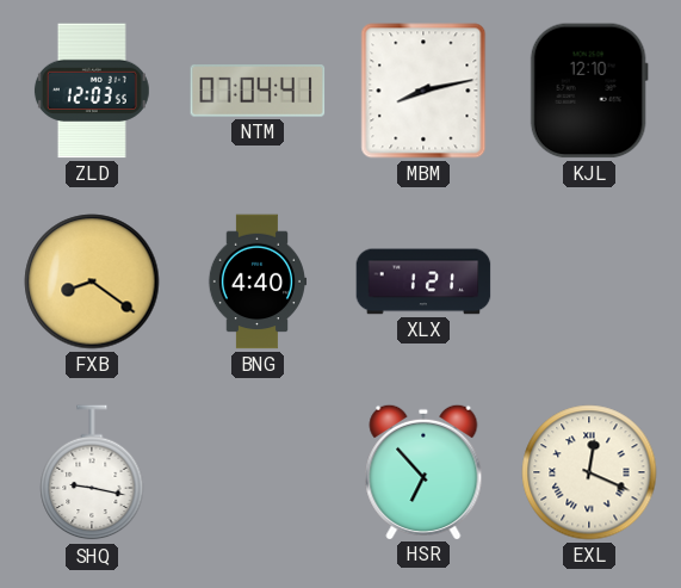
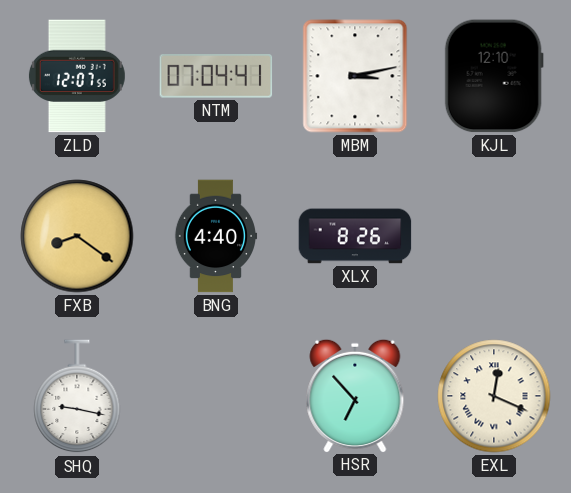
ZLD: 12:03 -> 12:07 (77, 76)
MBM: 8:13 -> 3:13 (355, 76)
XLX: 1:21 -> 8:26 (355, 236)
